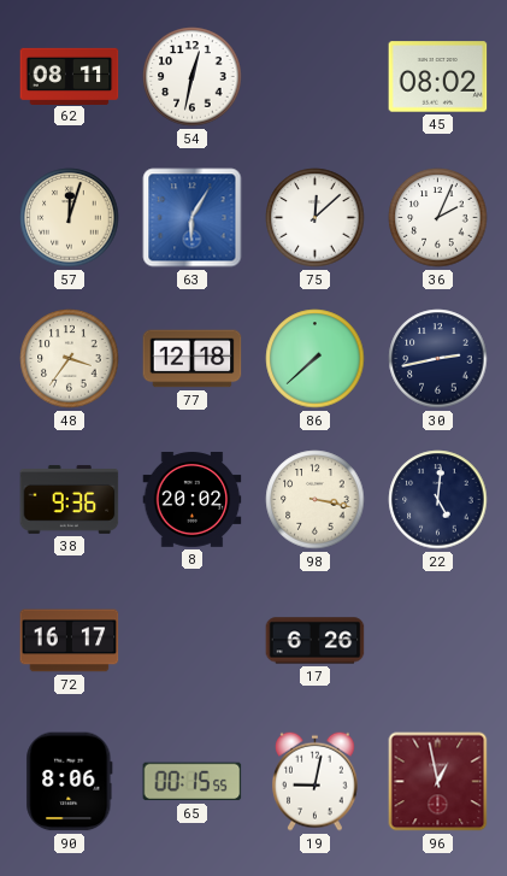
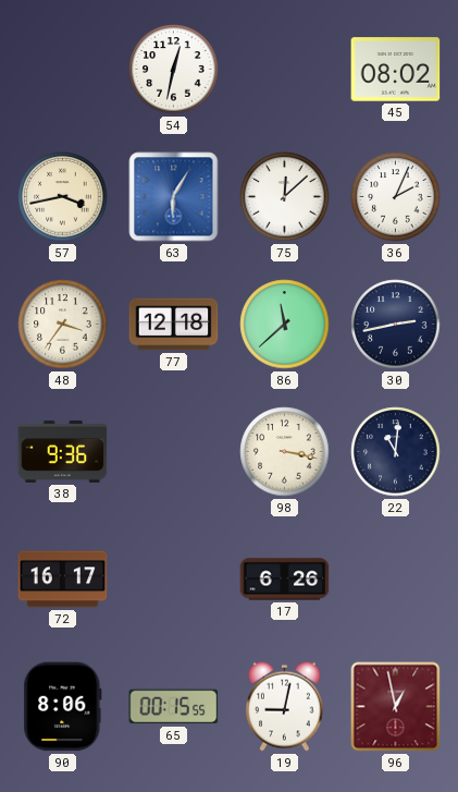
62: 08:11 -> none (70, 76)
57: 12:03 -> 3:43 (63, 197)
86: 7:38 -> 11:38 (285, 325)
8: 20:02 -> none (193, 500)
22: 5:01 -> 11:01 (396, 452)
